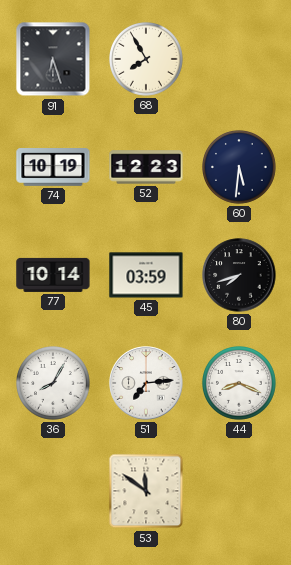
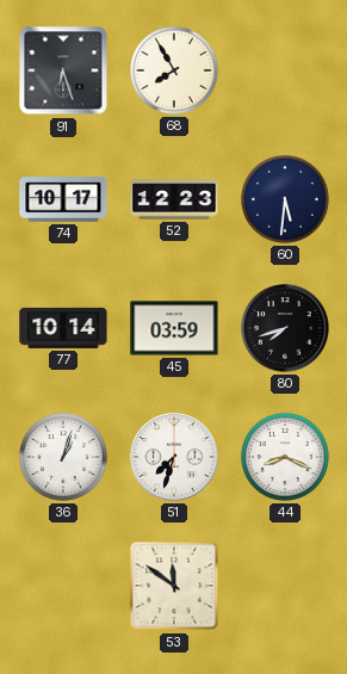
74: 10:19 -> 10:17 (63, 200)
36: 8:05 -> 1:03 (64, 458)
51: 7:14 -> 7:33 (174, 457)
